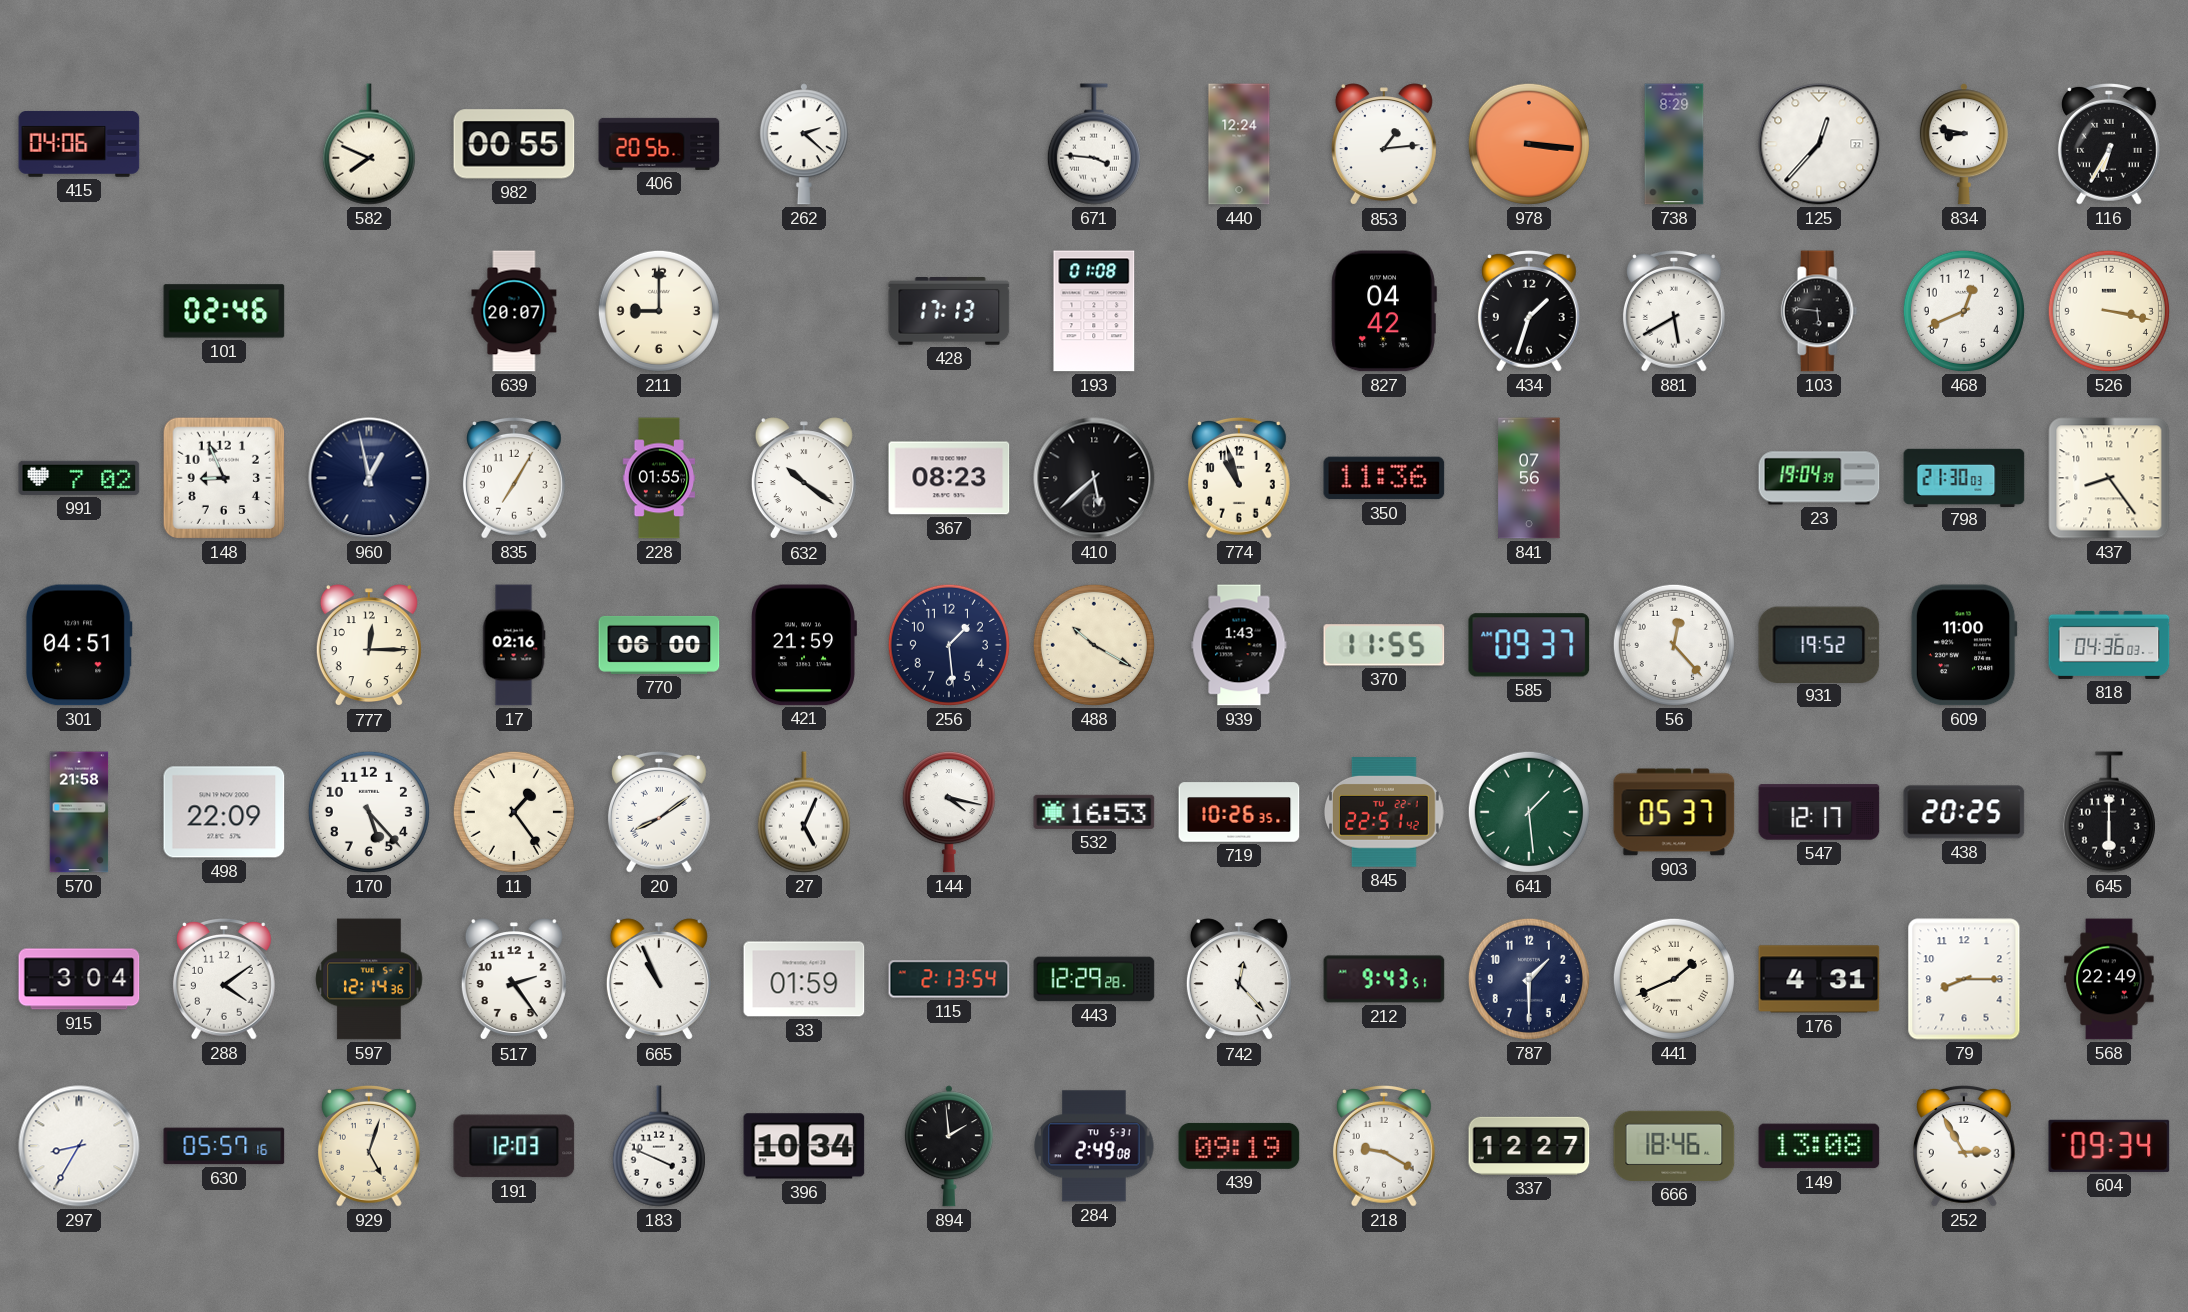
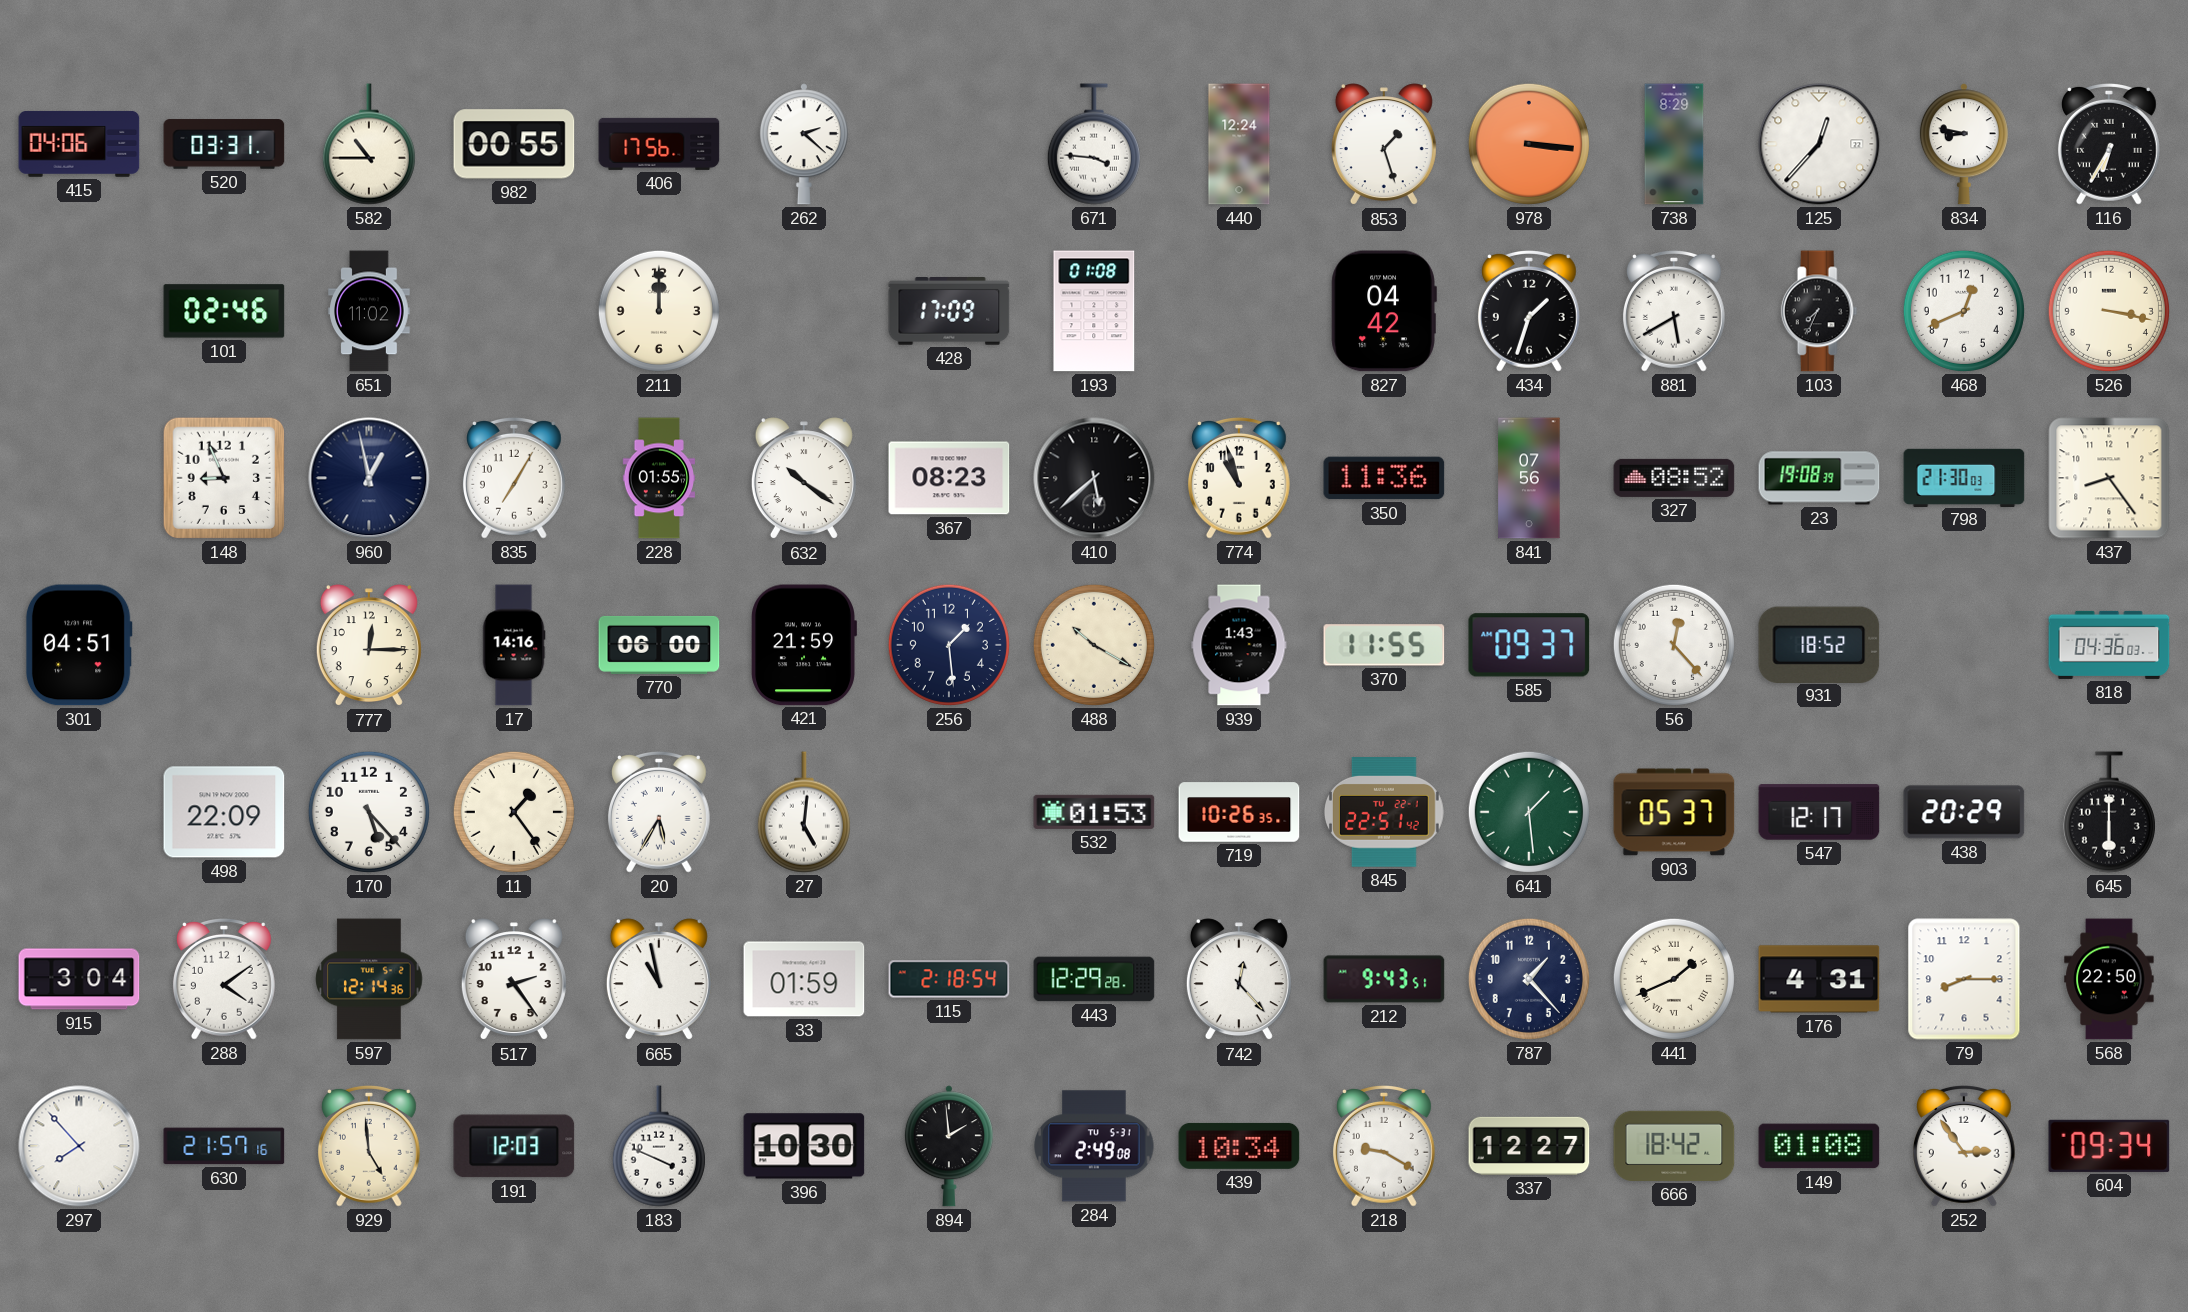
520: none -> 03:31 (224, 144)
582: 7:49 -> 10:45 (369, 144)
406: 20:56 -> 17:56 (659, 144)
853: 1:14 -> 1:27 (1384, 145)
651: none -> 11:02 (369, 311)
639: 20:07 -> none (514, 311)
211: 9:00 -> 12:00 (659, 311)
428: 17:13 -> 17:09 (949, 312)
103: 5:46 -> 7:34 (1819, 311)
991: 7:02 -> none (79, 478)
327: none -> 08:52 (1674, 478)
23: 19:04 -> 19:08 (1819, 478)
17: 02:16 -> 14:16 (514, 645)
931: 19:52 -> 18:52 (1819, 644)
609: 11:00 -> none (1964, 645)
570: 21:58 -> none (79, 812)
20: 8:09 -> 5:35 (659, 813)
27: 5:04 -> 5:01 (804, 812)
144: 4:17 -> none (949, 812)
532: 16:53 -> 01:53 (1094, 812)
438: 20:25 -> 20:29 (1964, 812)
665: 10:56 -> 10:58 (659, 980)
115: 2:13 -> 2:18 (949, 979)
787: 1:30 -> 1:23 (1529, 979)
568: 22:49 -> 22:50 (2109, 979)
297: 8:35 -> 7:53 (79, 1146)
630: 05:57 -> 21:57 (224, 1146)
929: 5:03 -> 4:59 (369, 1147)
396: 10:34 -> 10:30 (804, 1146)
439: 09:19 -> 10:34 (1239, 1146)
666: 18:46 -> 18:42 (1674, 1146)
149: 13:08 -> 01:08 (1819, 1146)
252: 2:55 -> 2:54 (1964, 1147)
